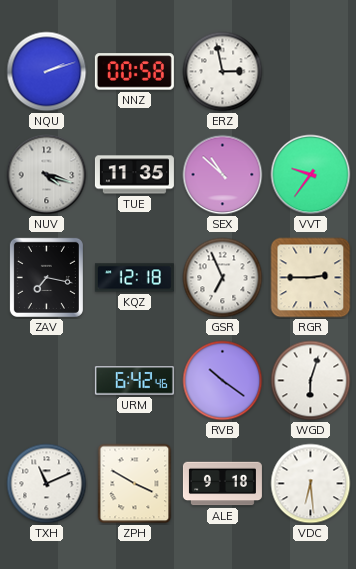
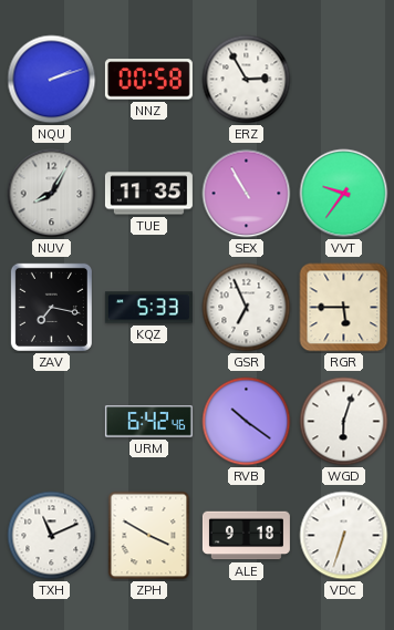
ERZ: 2:58 -> 2:55 (247, 80)
NUV: 4:18 -> 8:05 (52, 194)
SEX: 10:52 -> 10:55 (247, 194)
KQZ: 12:18 -> 5:33 (148, 308)
RGR: 2:45 -> 5:45 (344, 308)
VDC: 6:29 -> 6:33 (344, 536)
